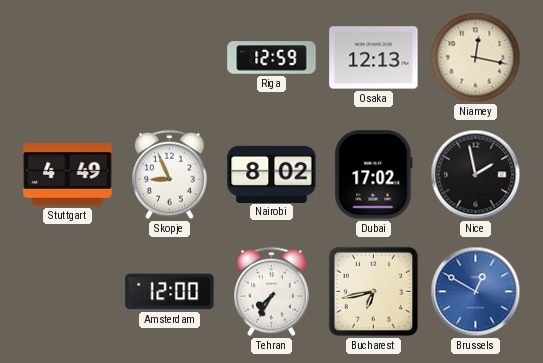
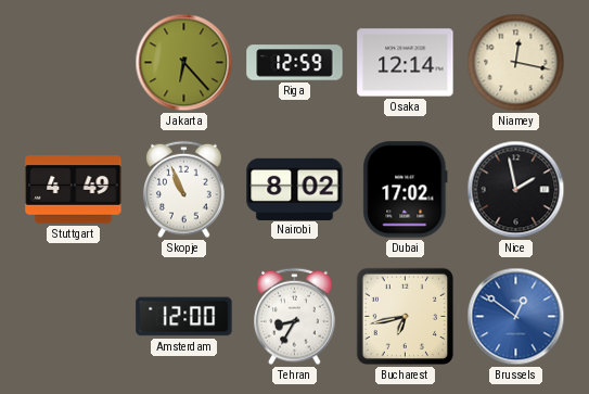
Jakarta: none -> 6:23 (184, 63)
Osaka: 12:13 -> 12:14 (406, 63)
Skopje: 8:56 -> 10:56 (184, 190)
Tehran: 7:35 -> 8:35 (295, 317)
Brussels: 12:50 -> 12:51 (516, 317)
